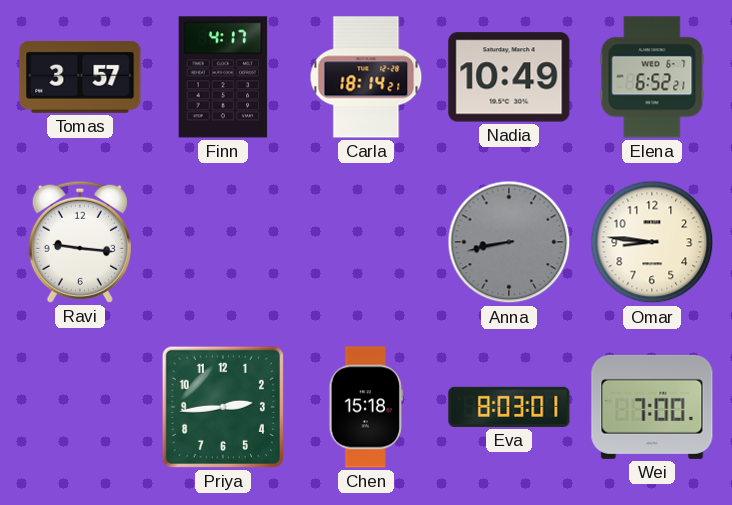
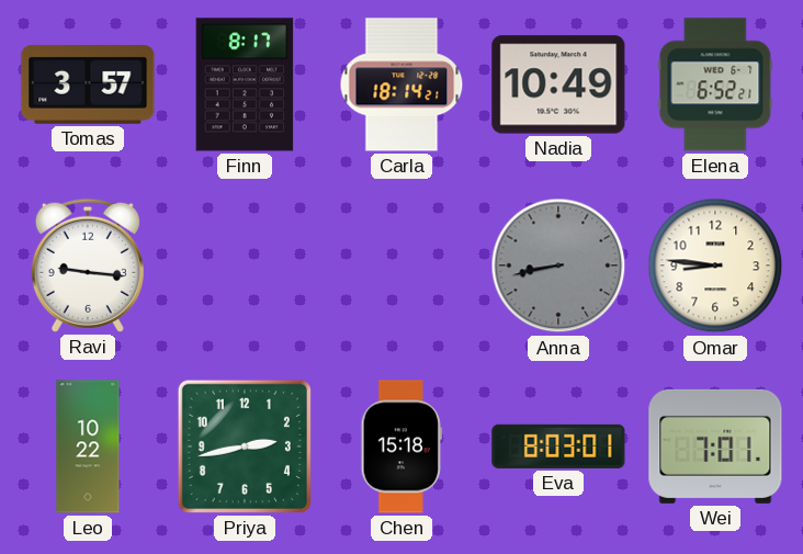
Finn: 4:17 -> 8:17 (245, 84)
Leo: none -> 10:22 (88, 446)
Priya: 2:44 -> 2:43 (245, 446)
Wei: 7:00 -> 7:01 (715, 446)
